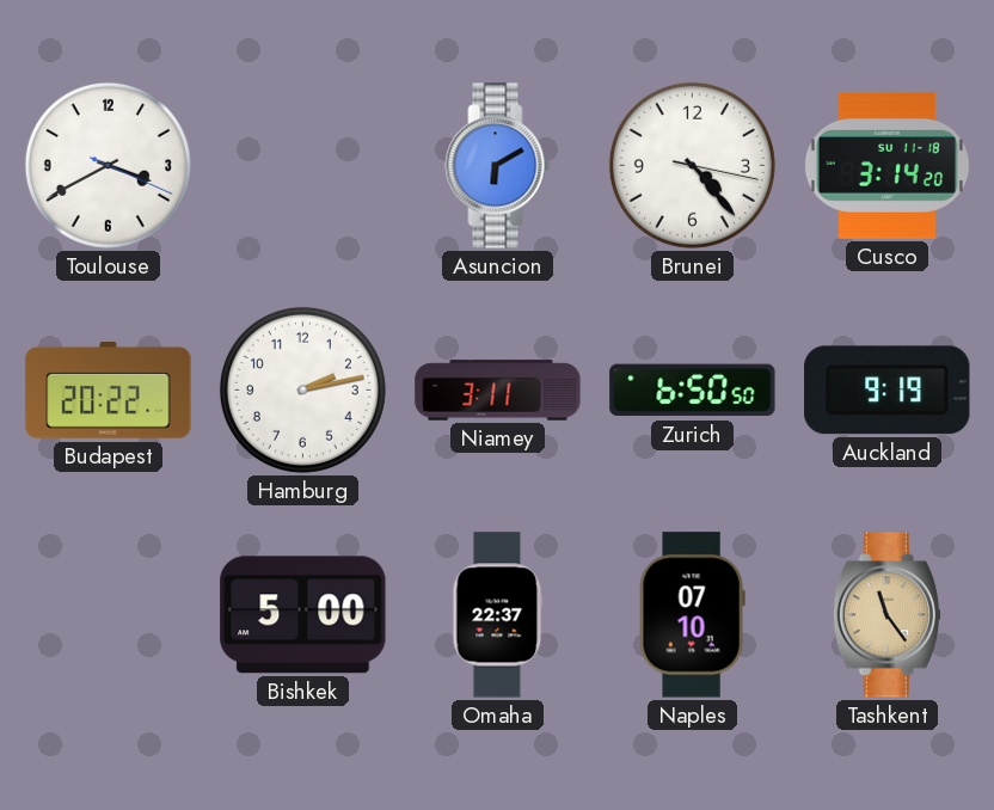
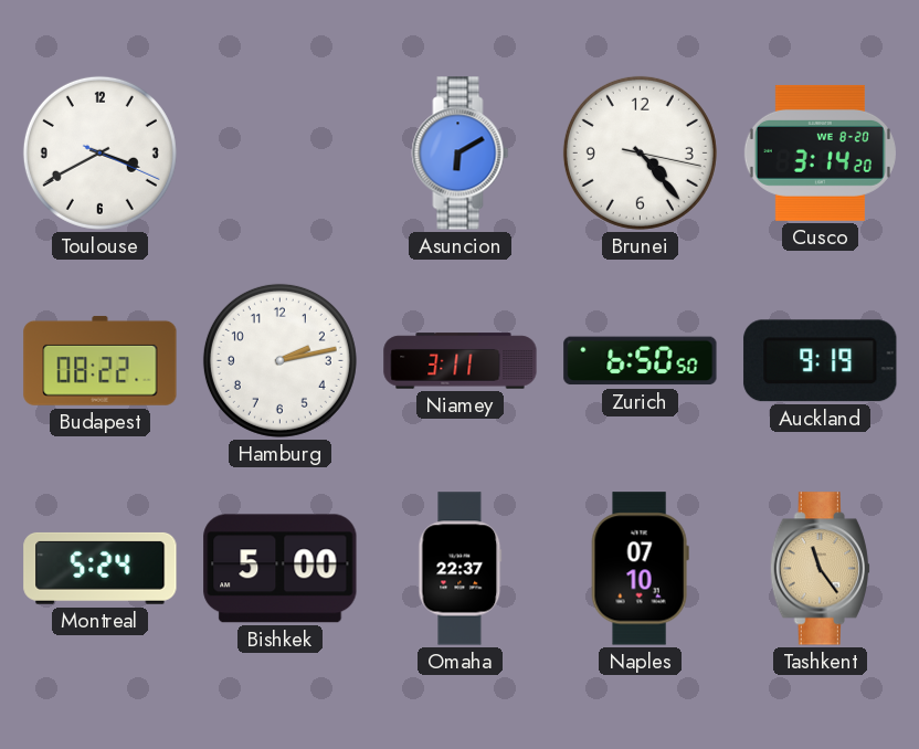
Cusco date: SU 11-18 -> WE 8-20 (820, 152)
Budapest: 20:22 -> 08:22 (101, 360)
Montreal: none -> 5:24 (101, 568)
